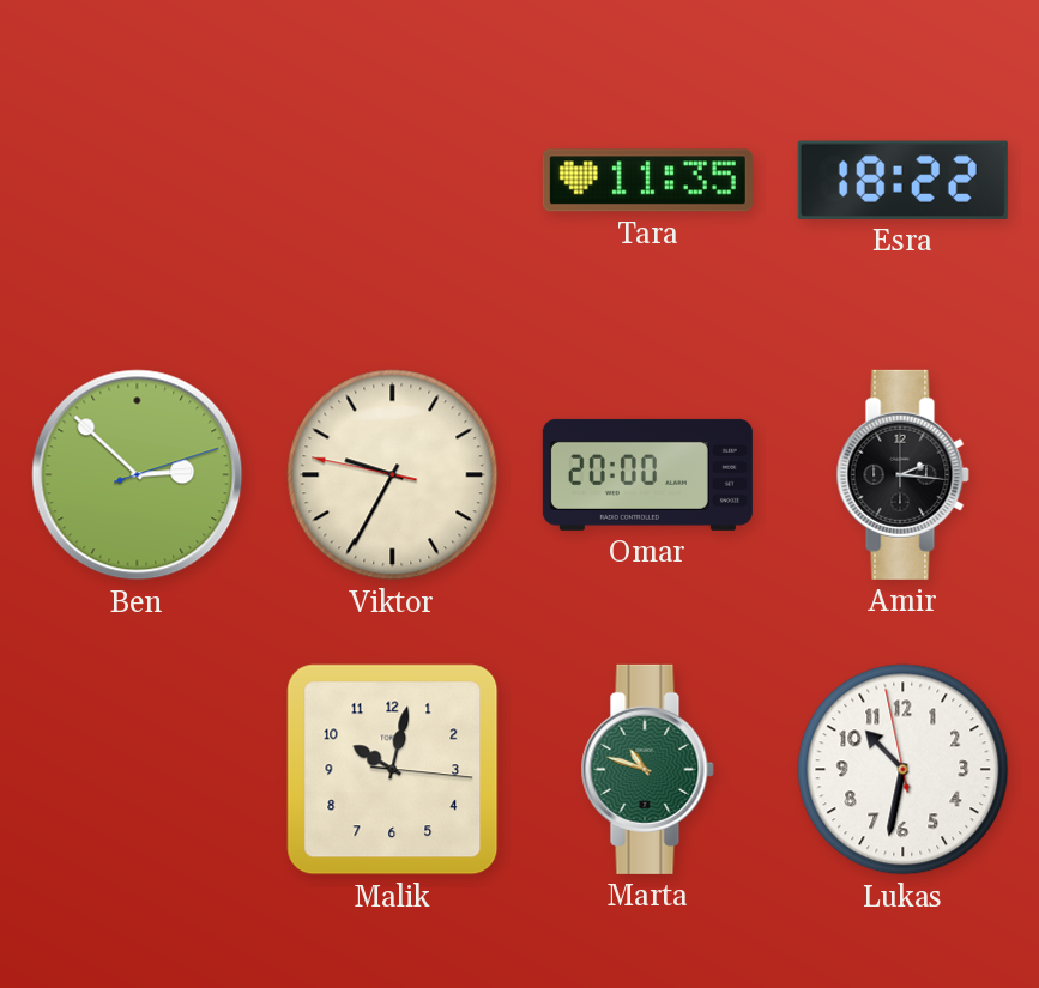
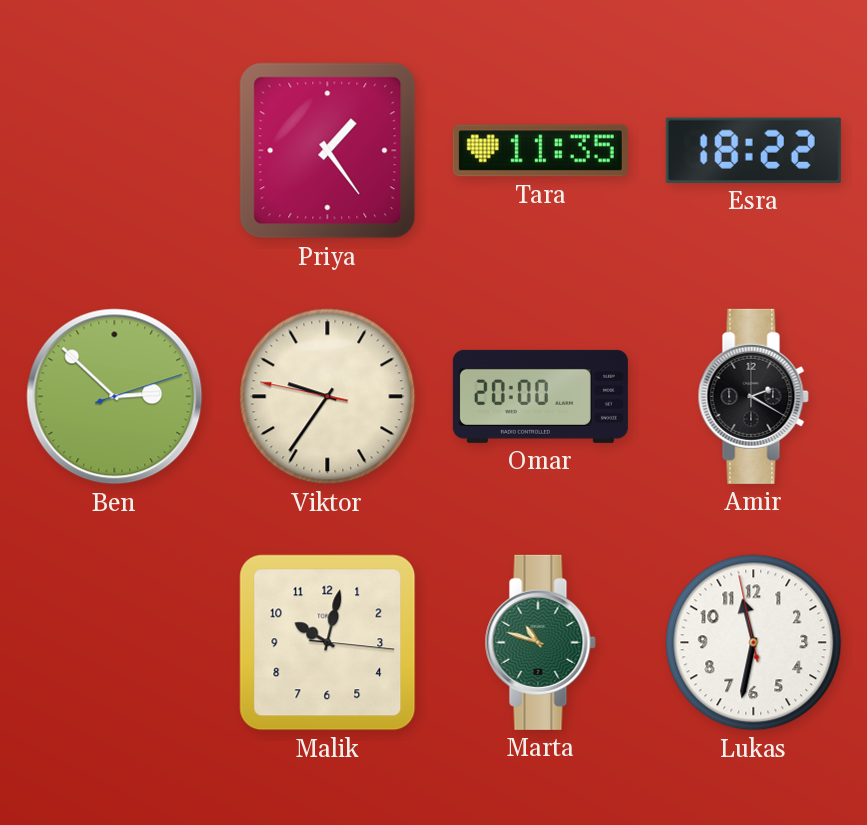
Priya: none -> 1:24 (328, 151)
Viktor: 9:34 -> 9:35 (328, 397)
Amir: 2:16 -> 2:20 (753, 396)
Lukas: 10:31 -> 11:31 (754, 643)
